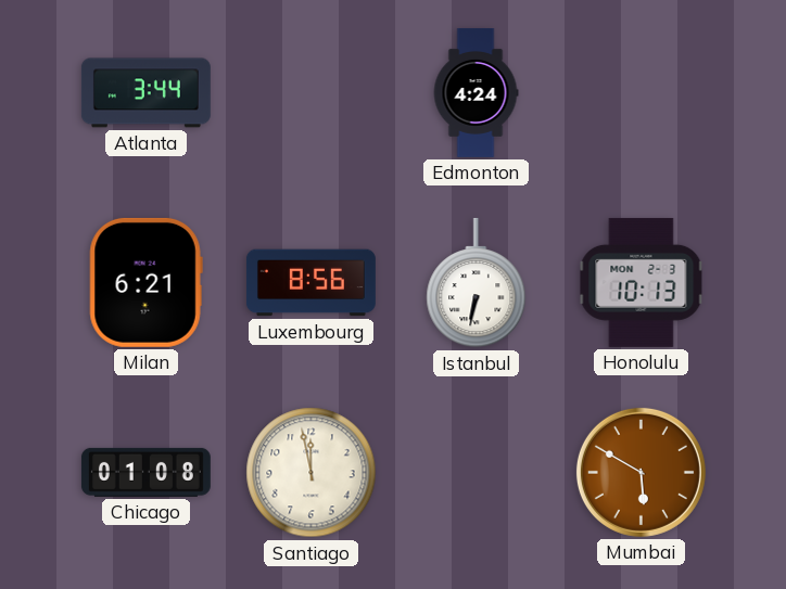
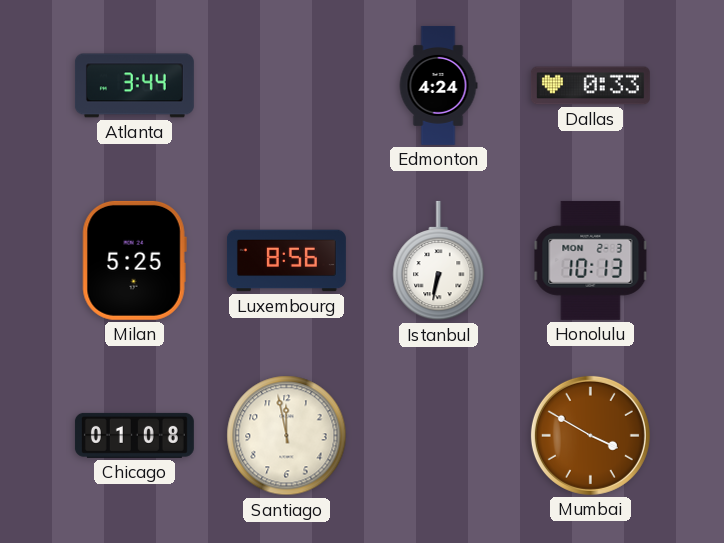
Dallas: none -> 0:33 (590, 86)
Milan: 6:21 -> 5:25 (134, 260)
Mumbai: 5:50 -> 3:50 (590, 435)
